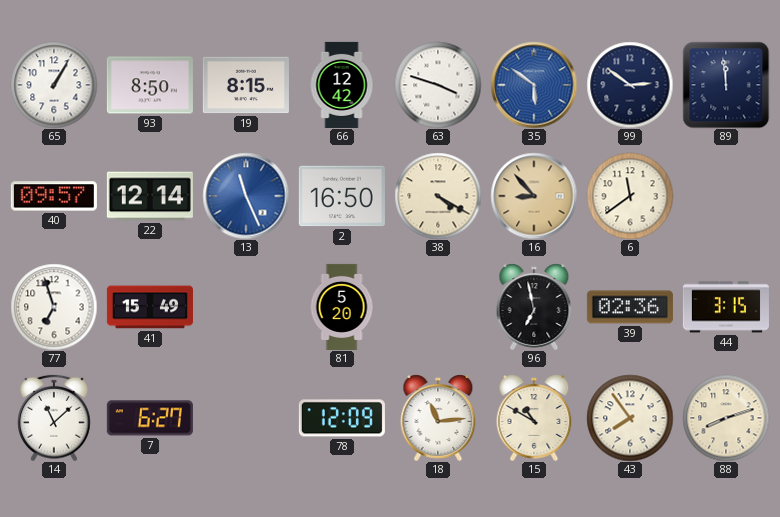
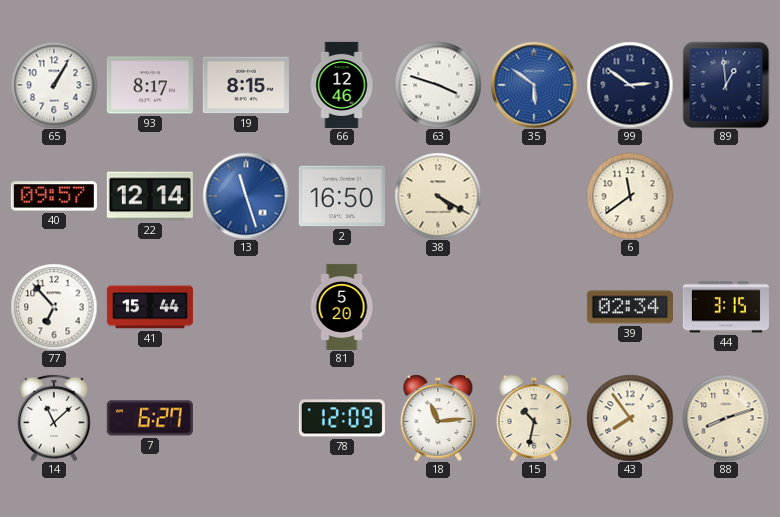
93: 8:50 -> 8:17 (150, 85)
66: 12:42 -> 12:46 (342, 85)
89: 11:59 -> 12:59 (726, 85)
13: 11:26 -> 11:27 (246, 196)
16: 8:53 -> none (534, 196)
77: 6:57 -> 6:53 (54, 307)
41: 15:49 -> 15:44 (150, 307)
96: 6:58 -> none (534, 307)
39: 02:36 -> 02:34 (630, 307)
15: 10:50 -> 10:32 (534, 418)
